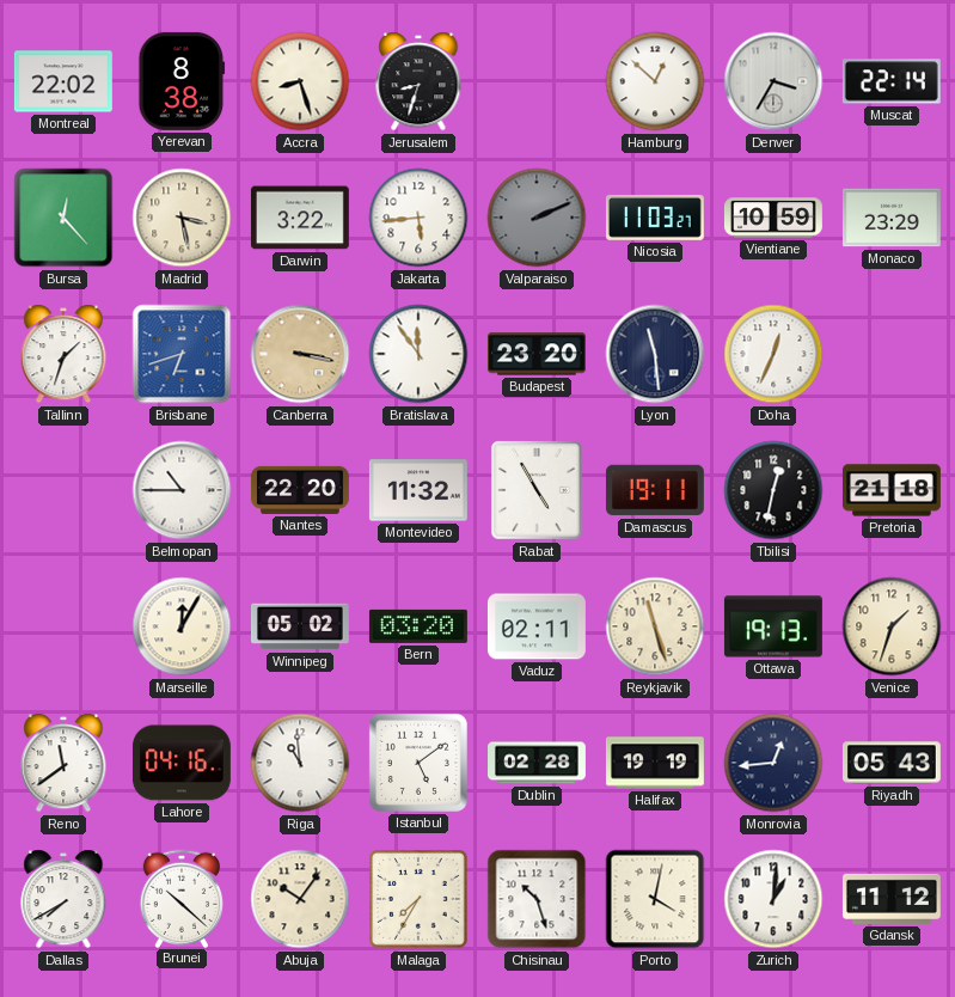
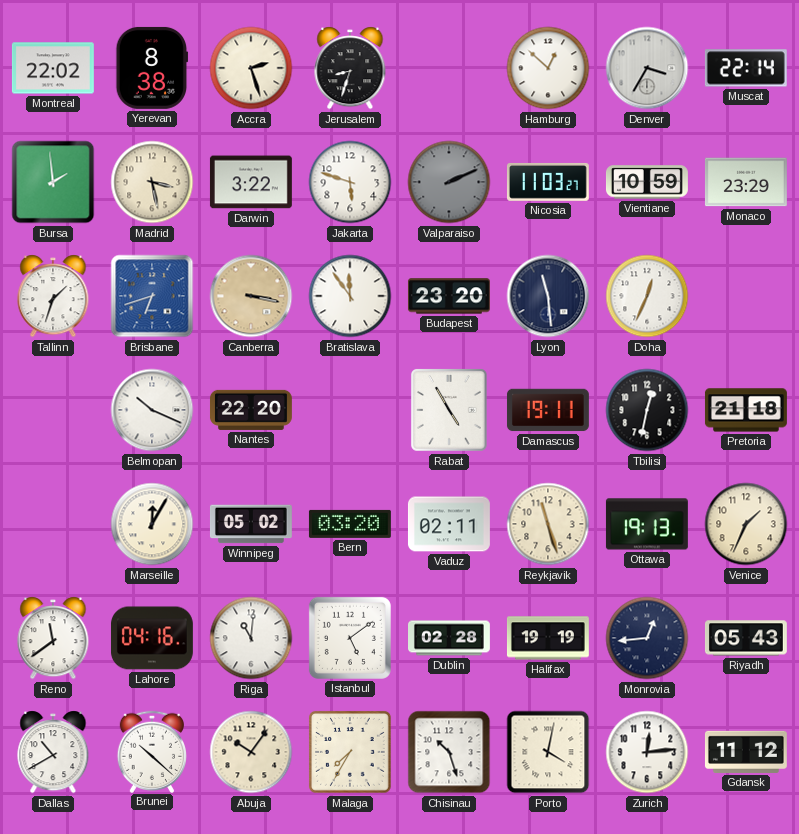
Accra: 8:27 -> 2:27 (251, 68)
Bursa: 12:23 -> 1:59 (53, 182)
Jakarta: 5:44 -> 5:48 (350, 182)
Belmopan: 10:45 -> 10:19 (152, 410)
Montevideo: 11:32 -> none (418, 490)
Venice: 1:33 -> 1:34 (746, 524)
Riga: 10:59 -> 11:01 (251, 638)
Dallas: 7:40 -> 10:40 (53, 752)
Zurich: 1:01 -> 12:14 (647, 752)
